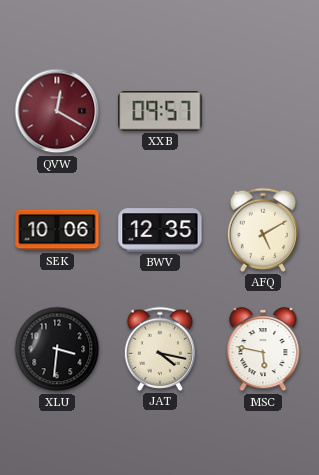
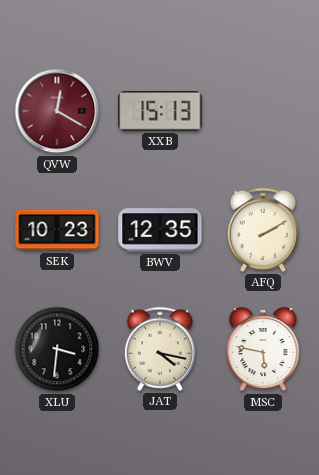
XXB: 09:57 -> 15:13 (160, 112)
SEK: 10:06 -> 10:23 (57, 230)
AFQ: 5:10 -> 2:10 (262, 230)
